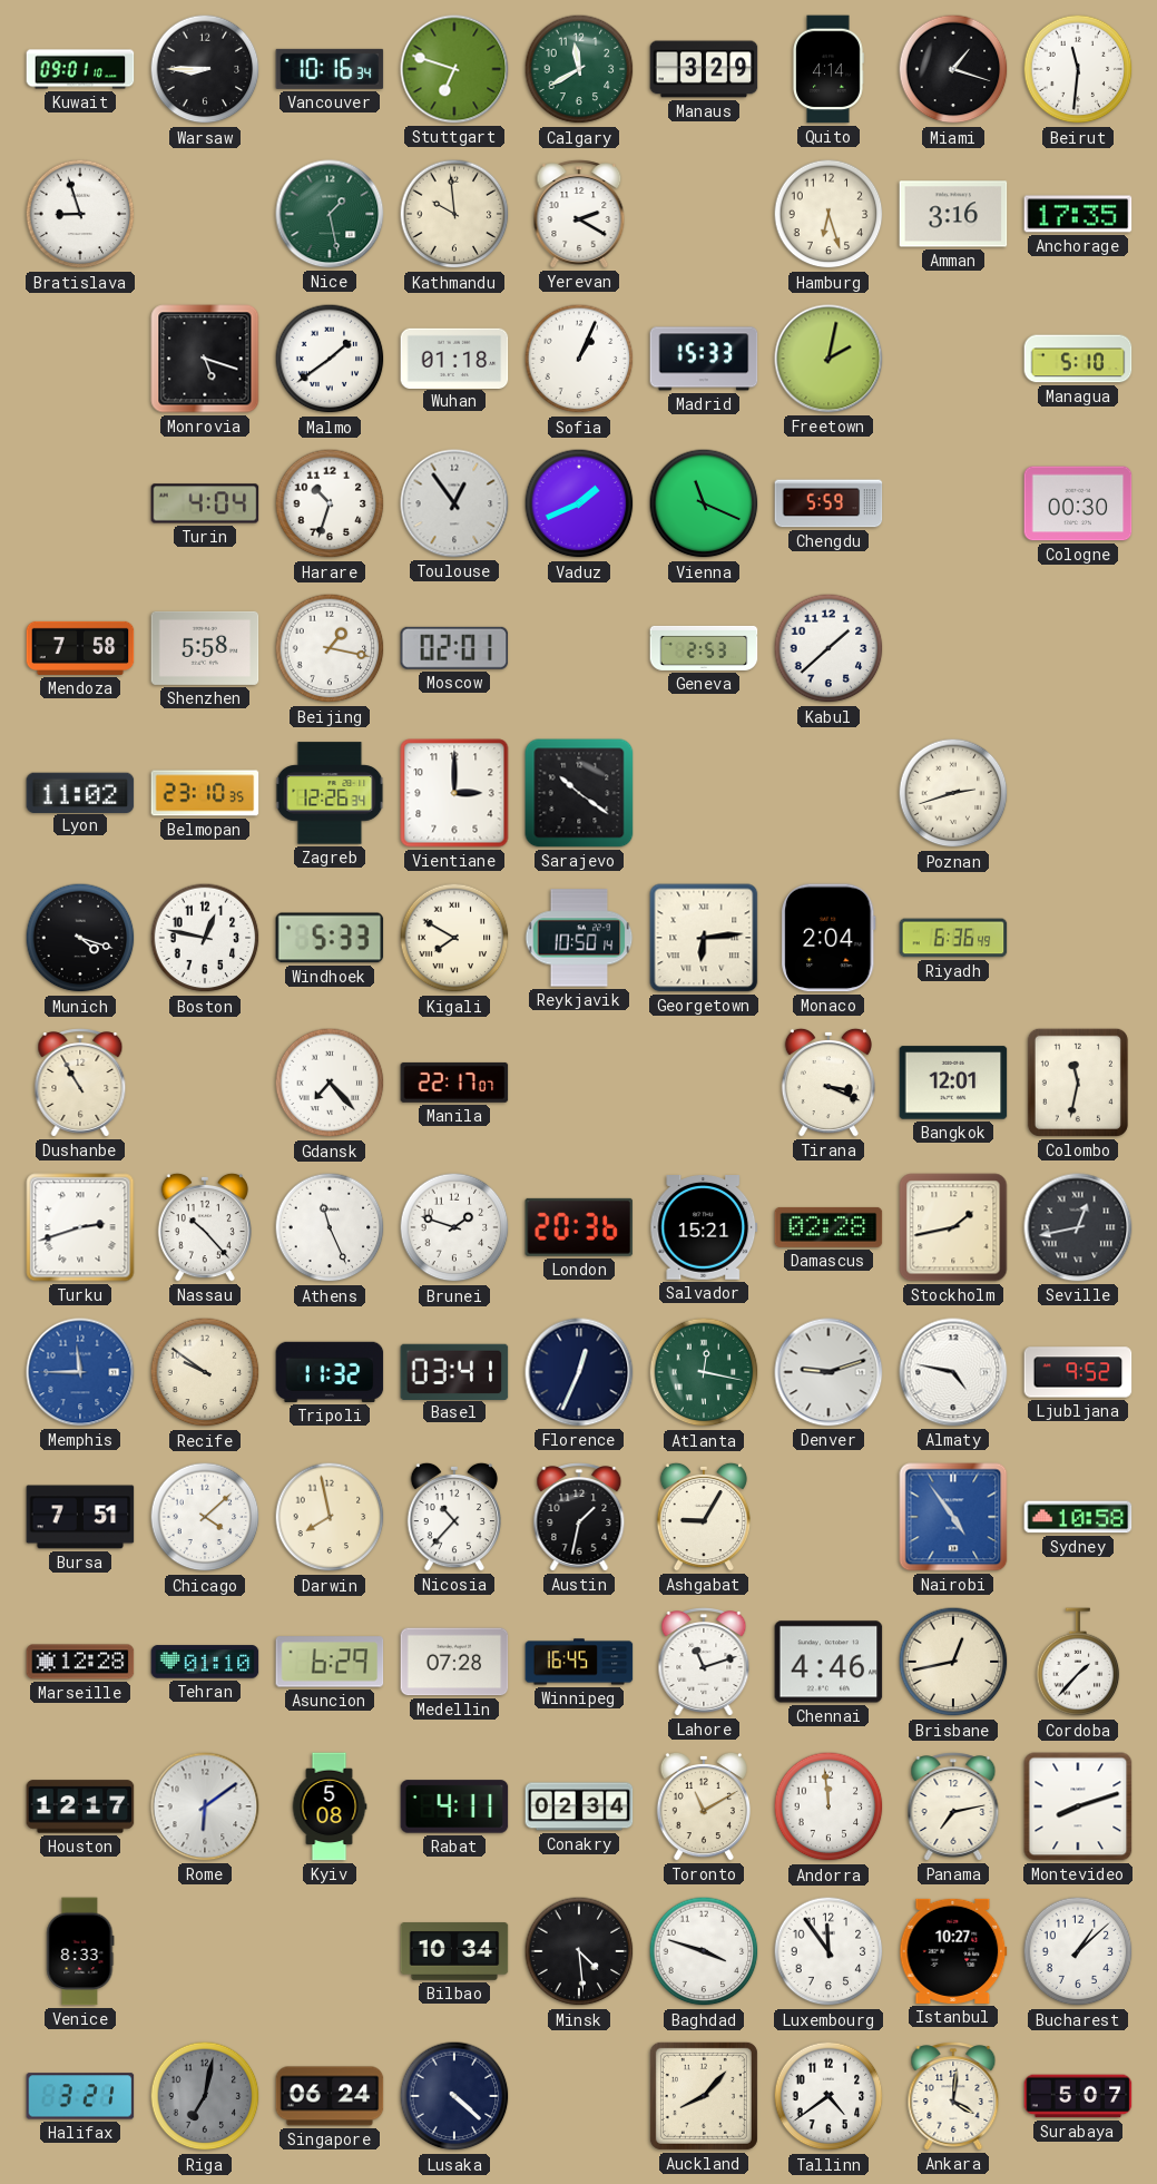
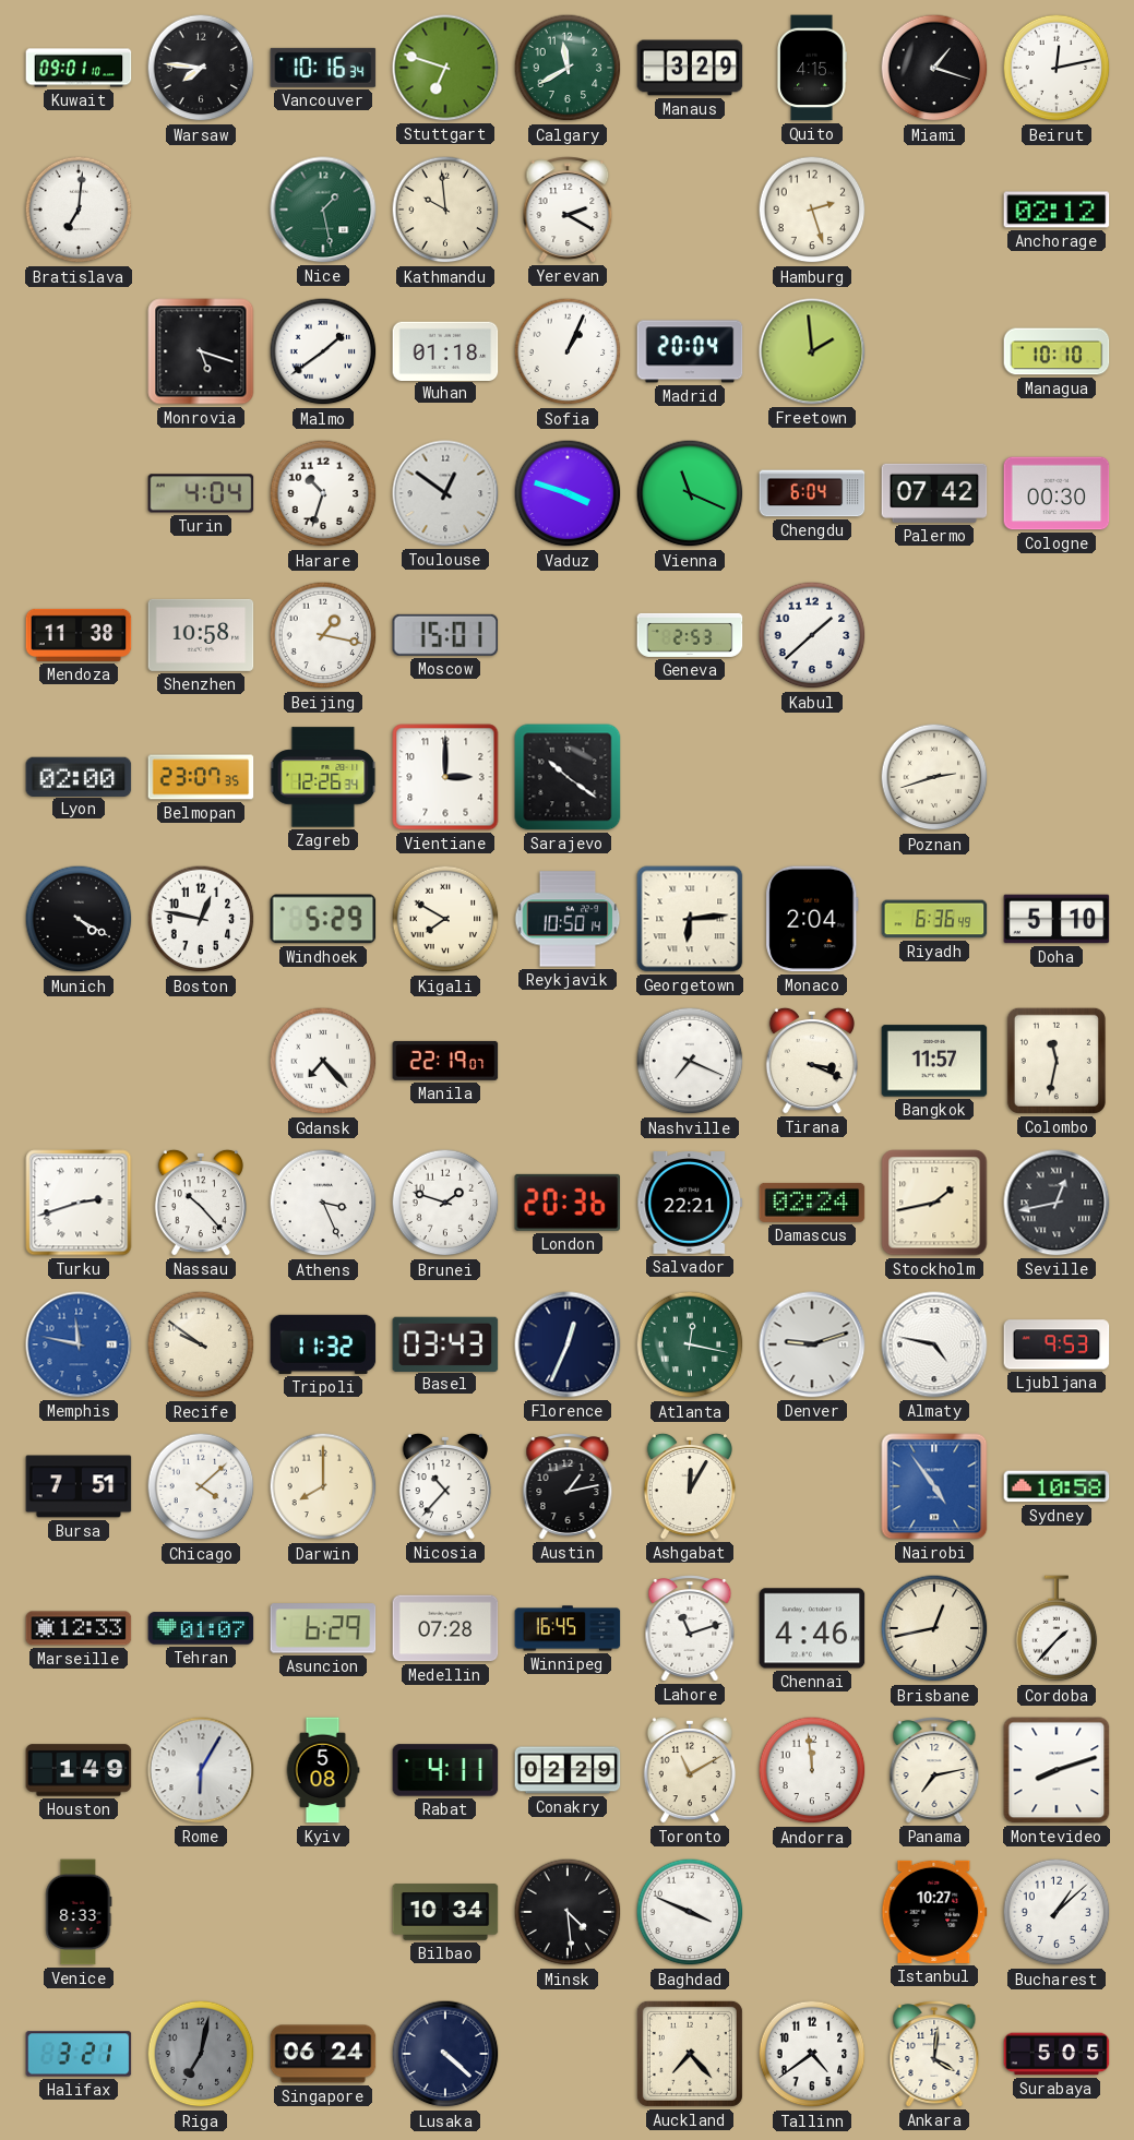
Warsaw: 8:45 -> 7:46 (201, 68)
Quito: 4:14 -> 4:15 (812, 68)
Beirut: 11:31 -> 12:13 (1057, 68)
Bratislava: 8:57 -> 7:01 (79, 210)
Hamburg: 6:27 -> 2:27 (812, 210)
Amman: 3:16 -> none (953, 214)
Anchorage: 17:35 -> 02:12 (1057, 210)
Madrid: 15:33 -> 20:04 (690, 351)
Freetown: 2:02 -> 1:59 (812, 351)
Managua: 5:10 -> 10:10 (1057, 351)
Toulouse: 12:54 -> 12:51 (445, 493)
Vaduz: 1:41 -> 3:48 (568, 493)
Chengdu: 5:59 -> 6:04 (812, 493)
Palermo: none -> 07:42 (934, 493)
Mendoza: 7:58 -> 11:38 (79, 635)
Shenzhen: 5:58 -> 10:58 (201, 635)
Moscow: 02:01 -> 15:01 (445, 635)
Lyon: 11:02 -> 02:00 (79, 776)
Belmopan: 23:10 -> 23:07 (201, 777)
Munich: 4:18 -> 4:20 (79, 919)
Windhoek: 5:33 -> 5:29 (323, 919)
Doha: none -> 5:10 (1057, 919)
Dushanbe: 10:55 -> none (80, 1083)
Manila: 22:17 -> 22:19 (445, 1061)
Nashville: none -> 7:19 (690, 1061)
Bangkok: 12:01 -> 11:57 (934, 1061)
Athens: 11:26 -> 3:26 (323, 1203)
Salvador: 15:21 -> 22:21 (690, 1204)
Damascus: 02:28 -> 02:24 (812, 1203)
Memphis: 11:45 -> 11:47 (79, 1344)
Basel: 03:41 -> 03:43 (445, 1343)
Ljubljana: 9:52 -> 9:53 (1057, 1344)
Darwin: 7:58 -> 8:00 (323, 1486)
Austin: 1:32 -> 1:13 (568, 1486)
Ashgabat: 9:05 -> 12:05 (689, 1486)
Marseille: 12:28 -> 12:33 (79, 1628)
Tehran: 01:10 -> 01:07 (201, 1628)
Houston: 12:17 -> 1:49 (79, 1770)
Rome: 6:09 -> 6:05 (201, 1770)
Conakry: 02:34 -> 02:29 (568, 1770)
Baghdad: 3:48 -> 3:49 (690, 1912)
Luxembourg: 11:54 -> none (828, 1951)
Auckland: 8:07 -> 7:23 (690, 2054)
Surabaya: 5:07 -> 5:05 (1057, 2054)
